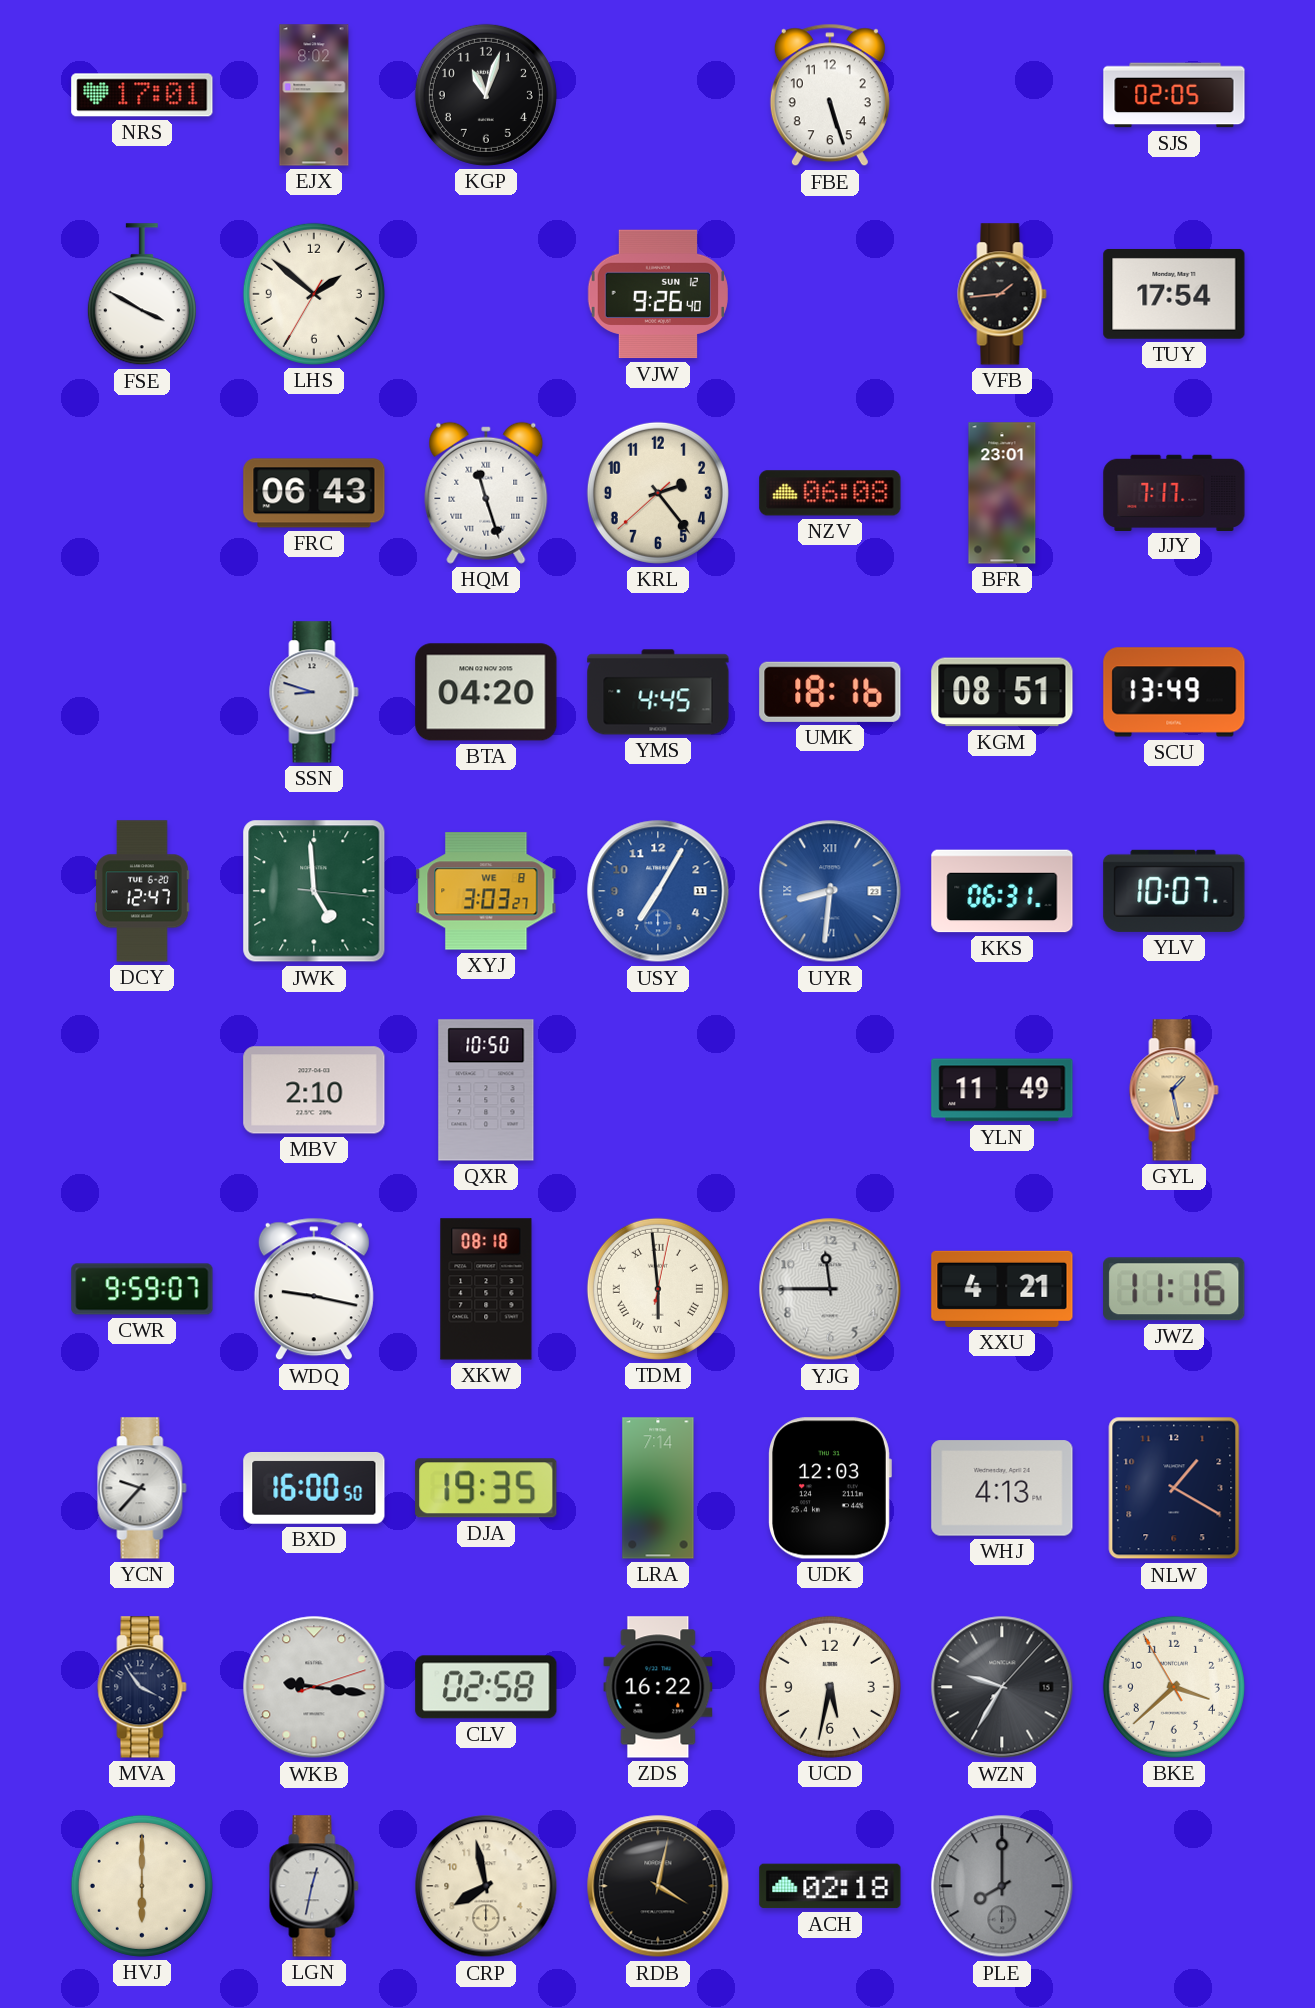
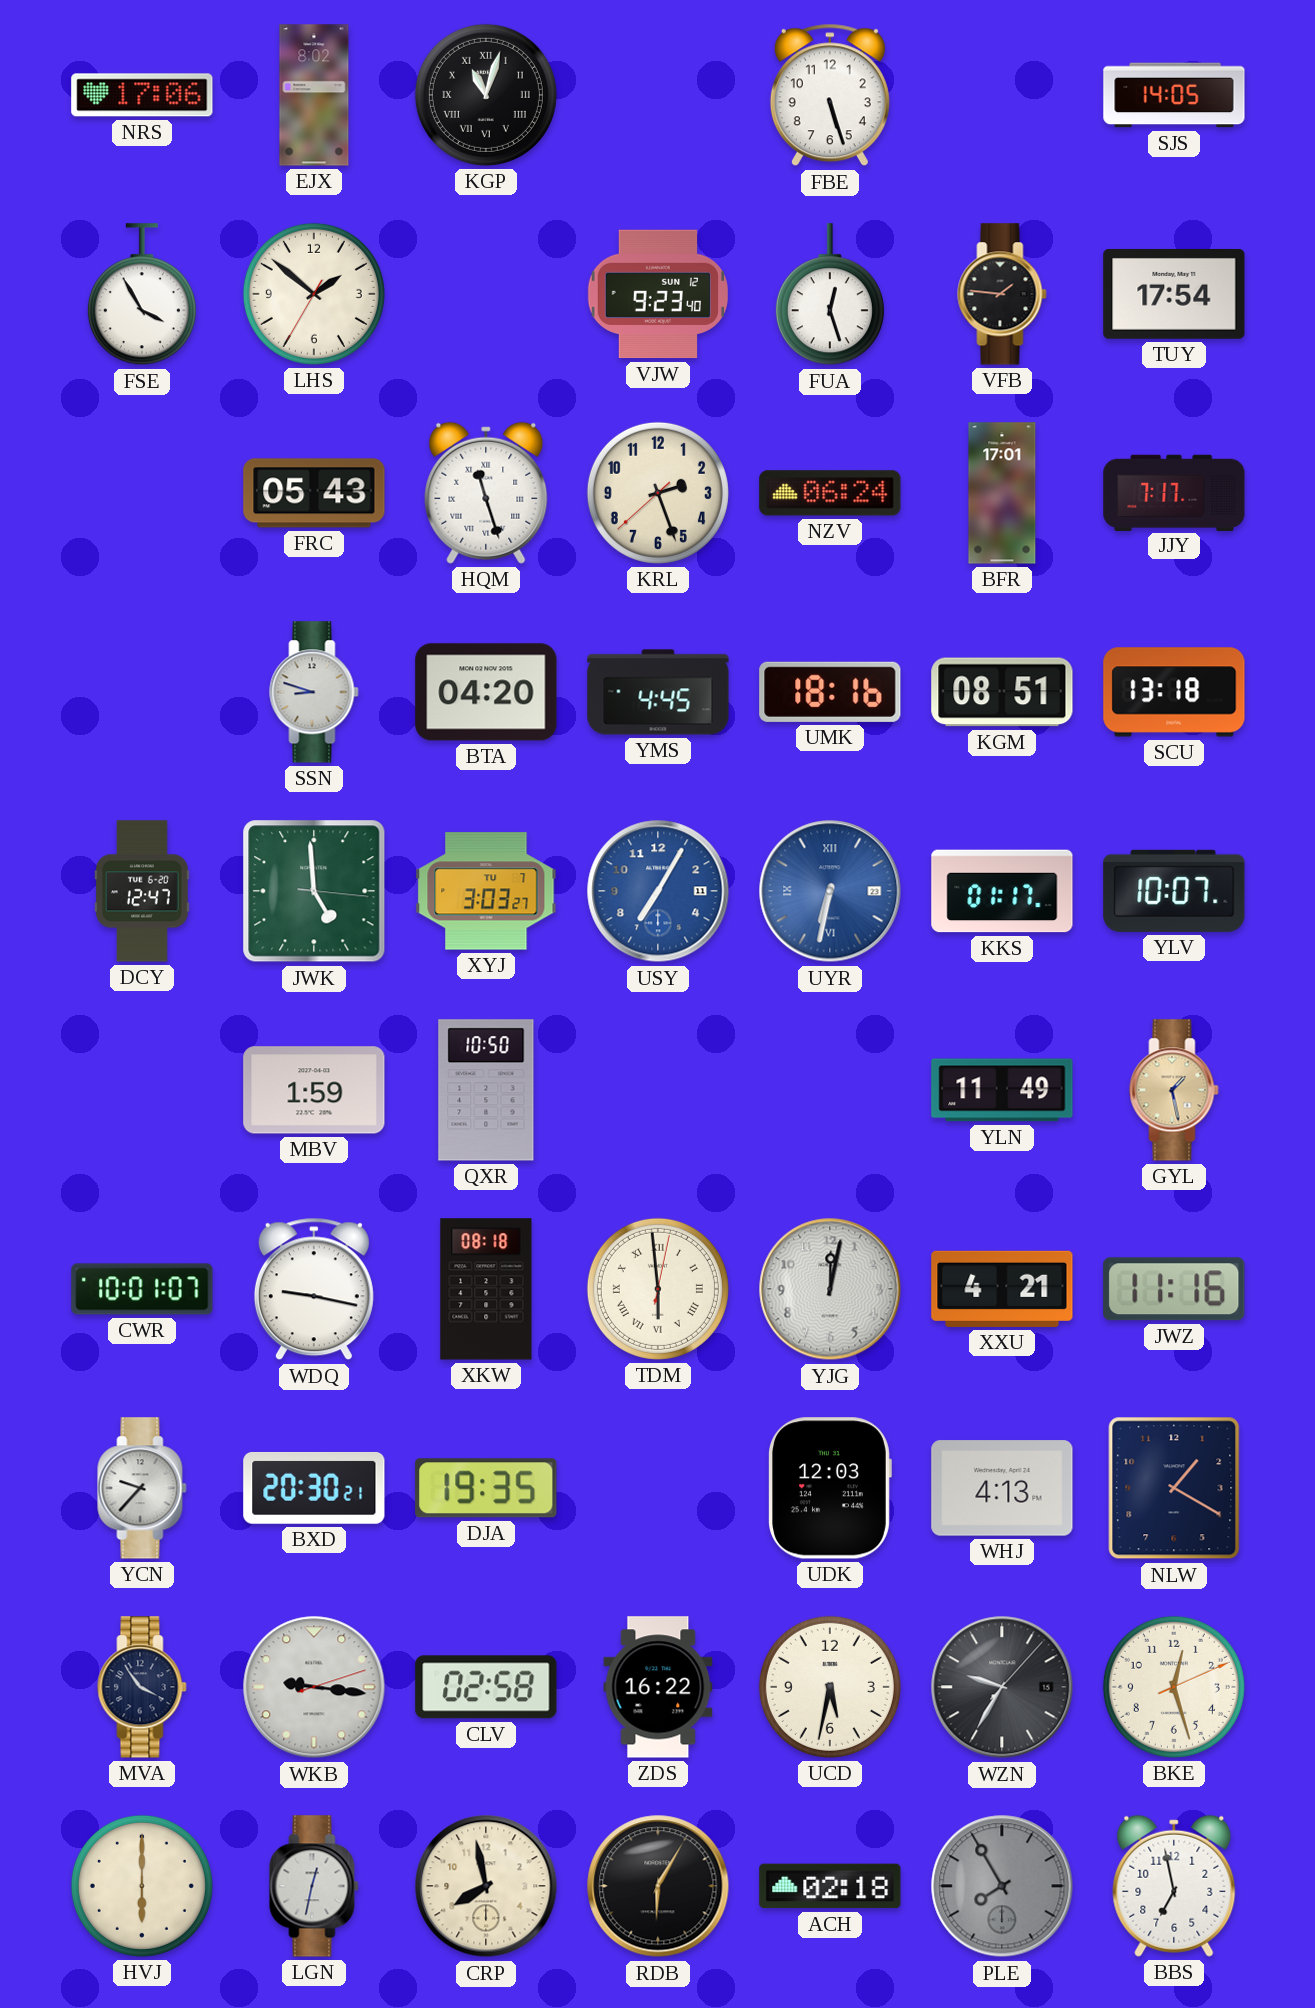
NRS: 17:01 -> 17:06 (142, 95)
KGP numerals: Arabic -> Roman (486, 95)
SJS: 02:05 -> 14:05 (1174, 95)
FSE: 3:50 -> 3:55 (142, 295)
VJW: 9:26 -> 9:23 (658, 294)
FUA: none -> 12:27 (830, 295)
VFB: 1:44 -> 1:46 (1002, 294)
FRC: 06:43 -> 05:43 (314, 493)
KRL: 2:23 -> 2:26 (658, 493)
NZV: 06:08 -> 06:24 (830, 493)
BFR: 23:01 -> 17:01 (1002, 493)
SCU: 13:49 -> 13:18 (1174, 692)
XYJ date: WE 8 -> TU 7 (486, 891)
UYR: 8:31 -> 6:32 (830, 891)
KKS: 06:31 -> 01:17 (1002, 891)
MBV: 2:10 -> 1:59 (314, 1090)
CWR: 9:59 -> 10:01 (142, 1289)
YJG: 11:45 -> 12:02 (830, 1289)
BXD: 16:00 -> 20:30 (314, 1488)
LRA: 7:14 -> none (658, 1488)
BKE: 3:37 -> 12:27 (1174, 1687)
RDB: 4:02 -> 6:05 (658, 1886)
PLE: 8:00 -> 7:55 (1002, 1886)
BBS: none -> 6:58 (1174, 1886)
